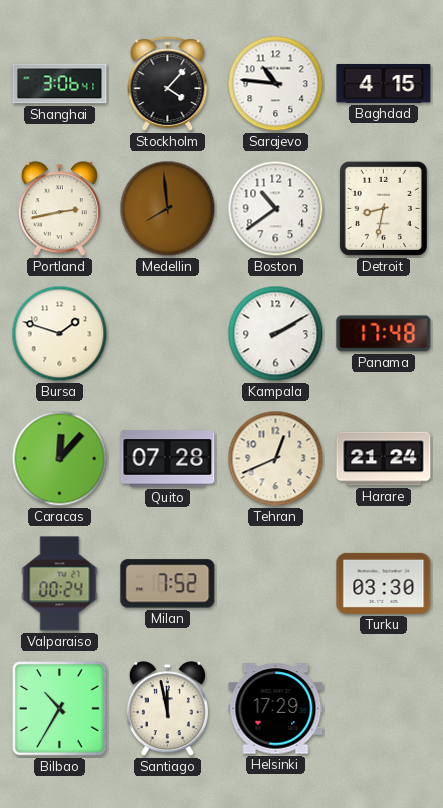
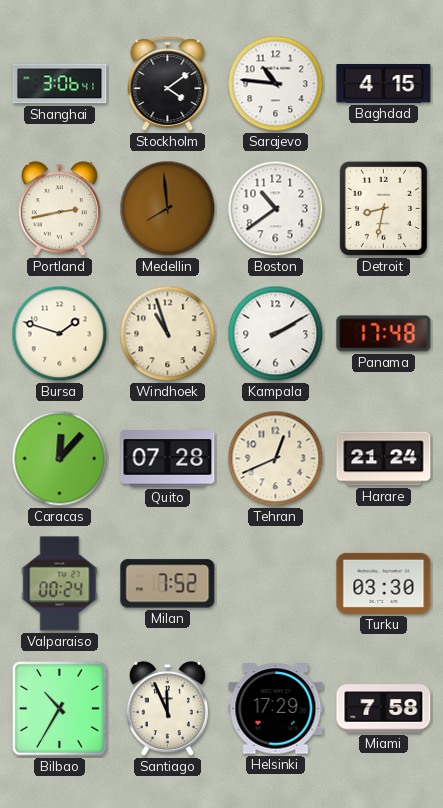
Stockholm: 4:07 -> 4:09 (168, 84)
Windhoek: none -> 10:57 (168, 334)
Santiago: 11:58 -> 11:56 (167, 709)
Miami: none -> 7:58 (384, 709)
